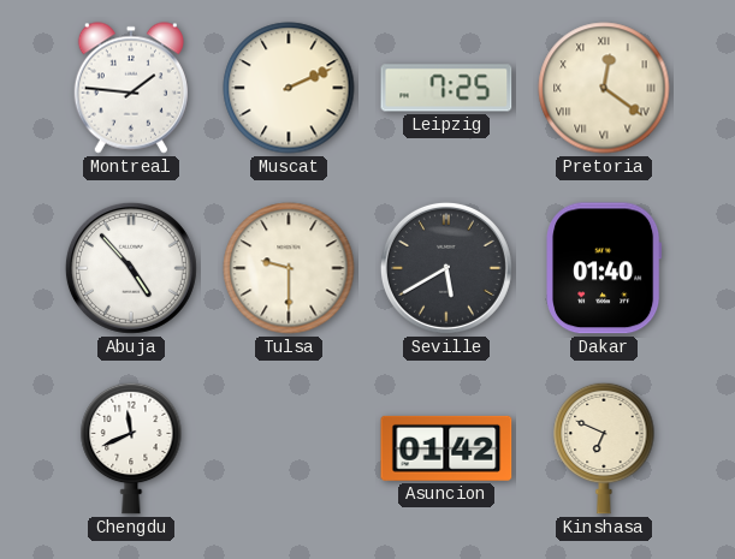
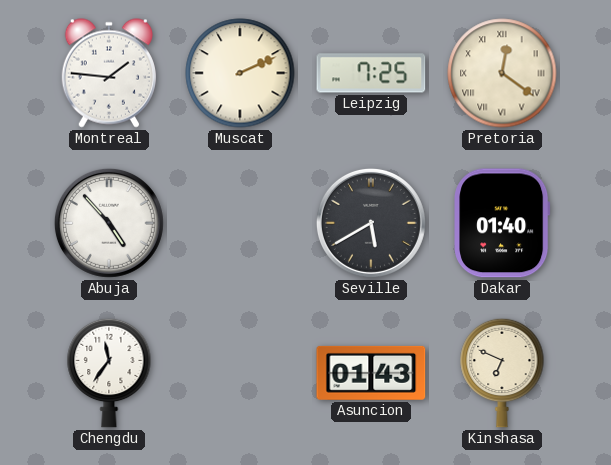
Tulsa: 9:30 -> none (289, 268)
Chengdu: 11:41 -> 11:36 (109, 373)
Asuncion: 01:42 -> 01:43 (371, 373)
